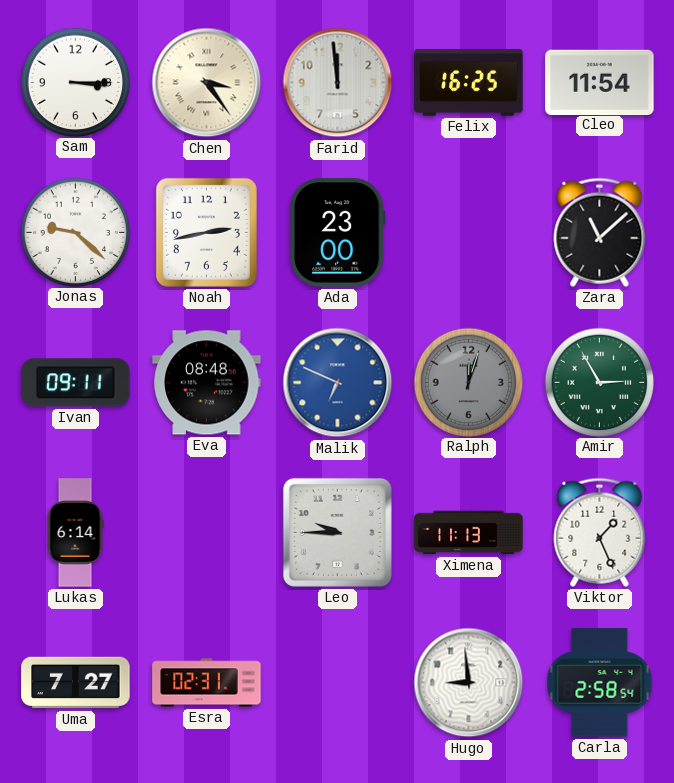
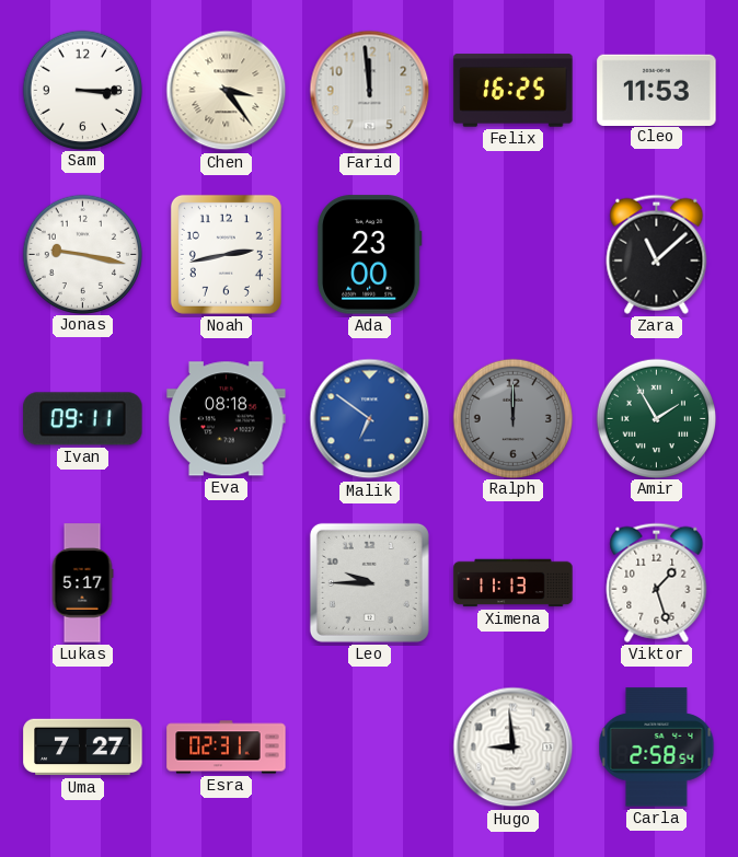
Cleo: 11:54 -> 11:53 (657, 90)
Jonas: 9:22 -> 9:17 (82, 254)
Eva: 08:48 -> 08:18 (227, 419)
Malik: 6:49 -> 6:51 (370, 419)
Ralph: 12:03 -> 12:00 (512, 418)
Amir: 2:55 -> 1:55 (656, 418)
Lukas: 6:14 -> 5:17 (82, 583)
Viktor: 1:26 -> 1:27 (657, 582)
